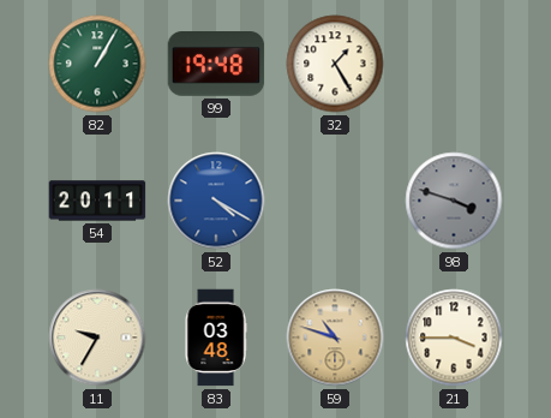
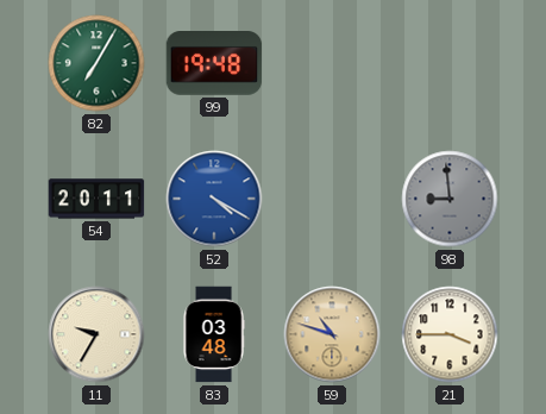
82: 1:05 -> 7:05 (96, 63)
32: 1:25 -> none (335, 64)
98: 3:48 -> 8:59 (450, 199)
